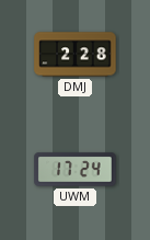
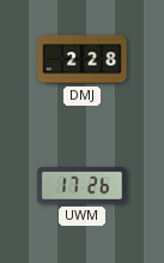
UWM: 17:24 -> 17:26 (83, 186)
